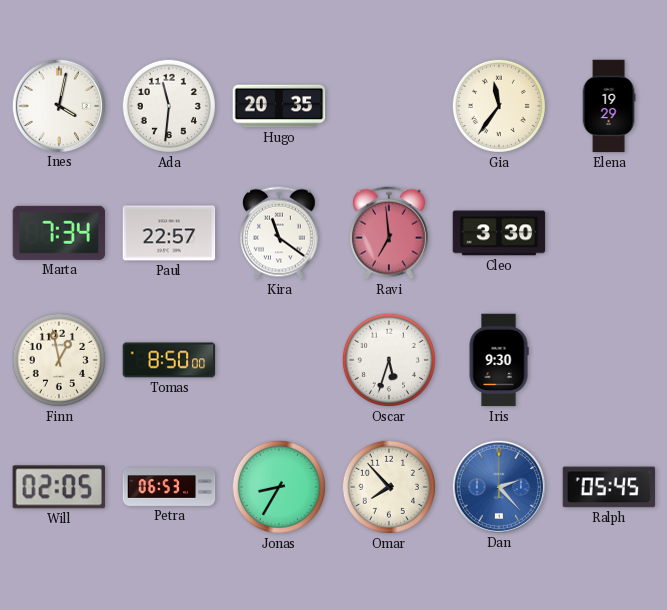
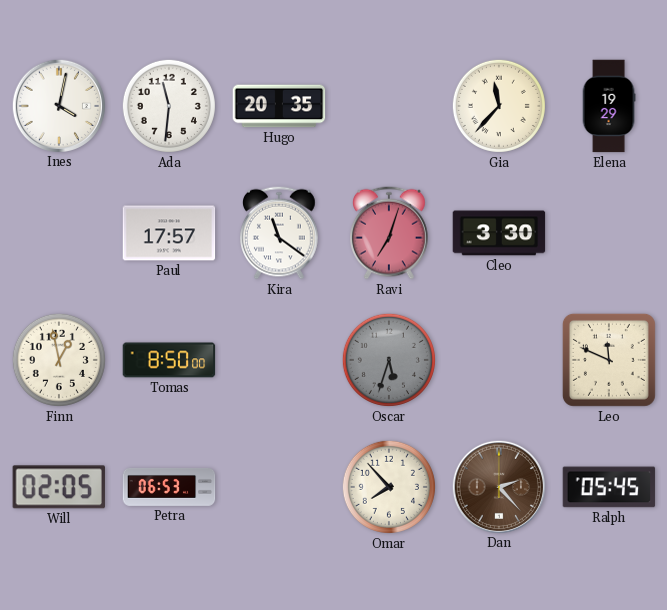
Gia: 11:36 -> 11:37 (499, 106)
Marta: 7:34 -> none (59, 233)
Paul: 22:57 -> 17:57 (169, 233)
Ravi: 6:59 -> 7:03 (390, 233)
Oscar dial: white -> grey (389, 360)
Iris: 9:30 -> none (499, 360)
Leo: none -> 11:49 (609, 360)
Jonas: 8:35 -> none (279, 487)
Dan dial: blue -> brown (498, 486)
